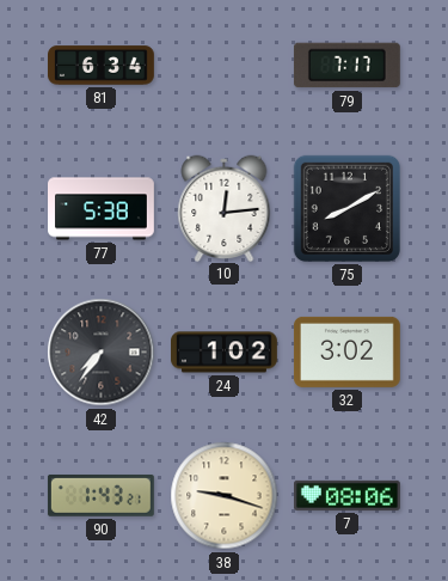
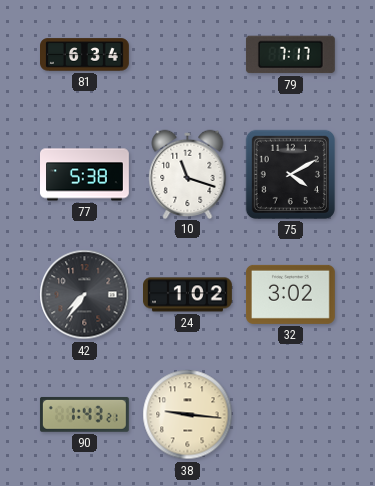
10: 12:14 -> 11:18 (188, 174)
75: 8:10 -> 4:10 (290, 174)
38: 9:18 -> 9:16 (188, 415)
7: 08:06 -> none (348, 495)
